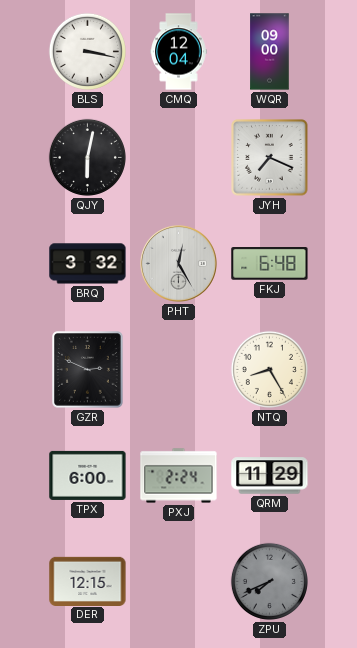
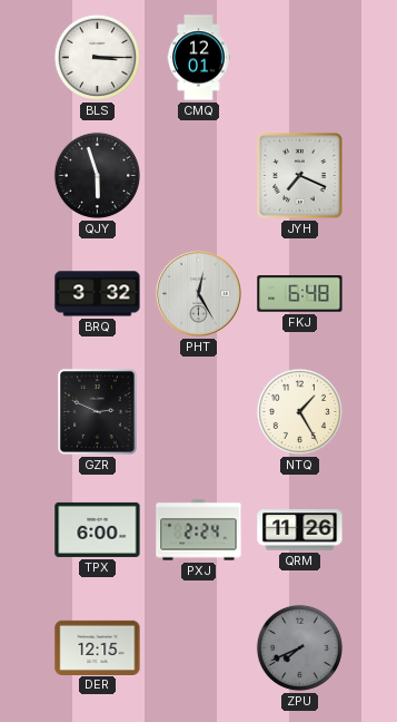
BLS: 3:17 -> 3:15 (97, 57)
CMQ: 12:04 -> 12:01 (199, 58)
WQR: 09:00 -> none (270, 52)
QJY: 6:02 -> 5:57 (97, 175)
NTQ: 8:25 -> 1:25 (299, 411)
QRM: 11:29 -> 11:26 (300, 530)
